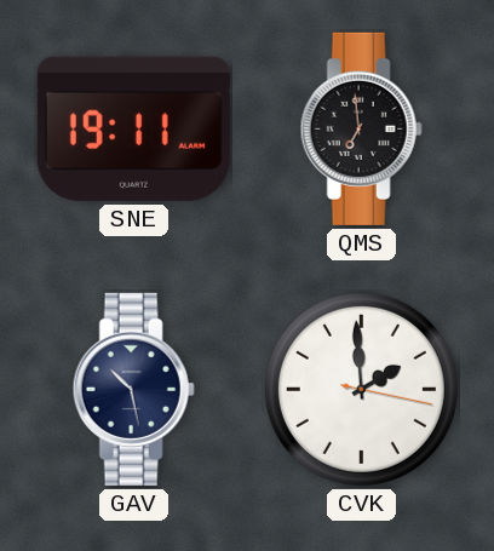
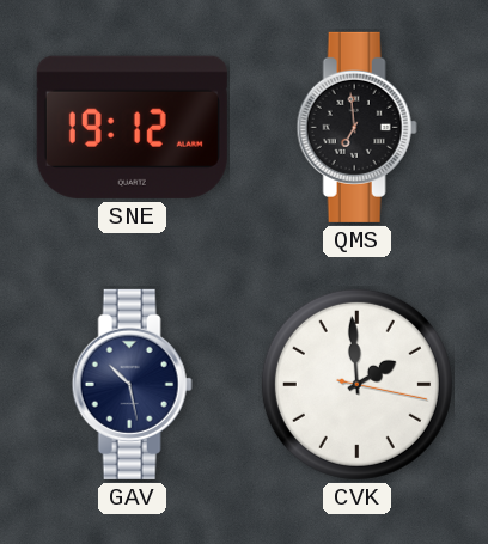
SNE: 19:11 -> 19:12 (132, 127)
